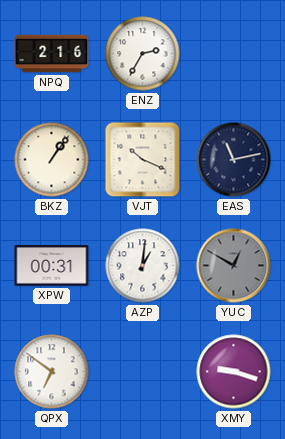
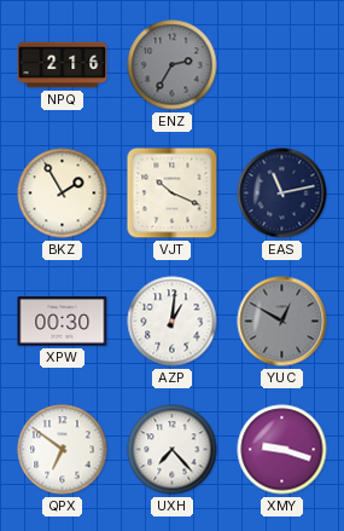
ENZ dial: white -> grey (173, 65)
BKZ: 1:06 -> 1:55 (63, 194)
XPW: 00:31 -> 00:30 (63, 322)
UXH: none -> 7:23 (173, 450)
